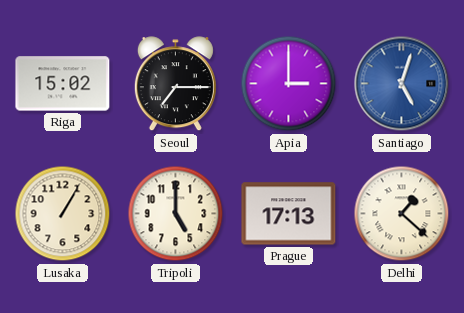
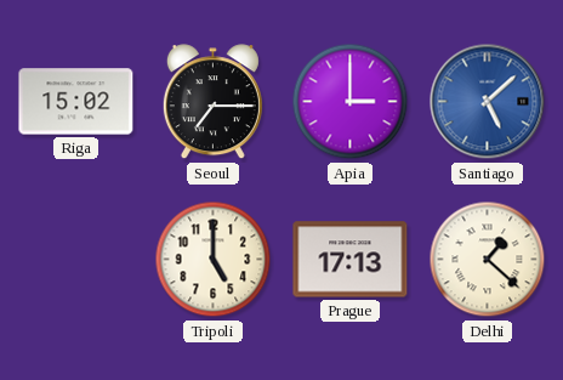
Santiago: 5:03 -> 5:08 (488, 102)
Lusaka: 1:05 -> none (63, 214)
